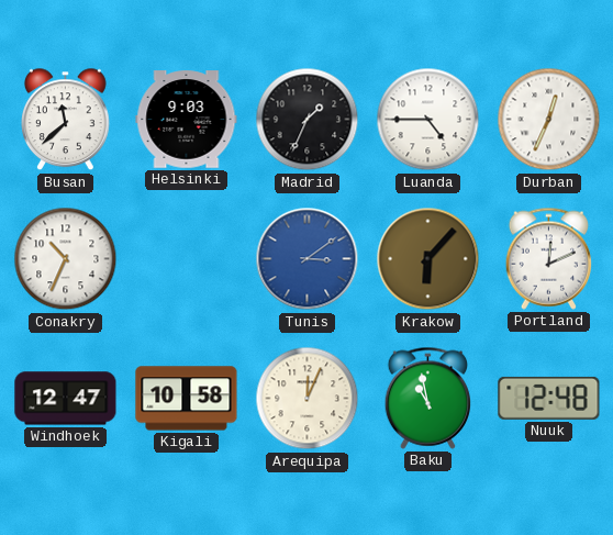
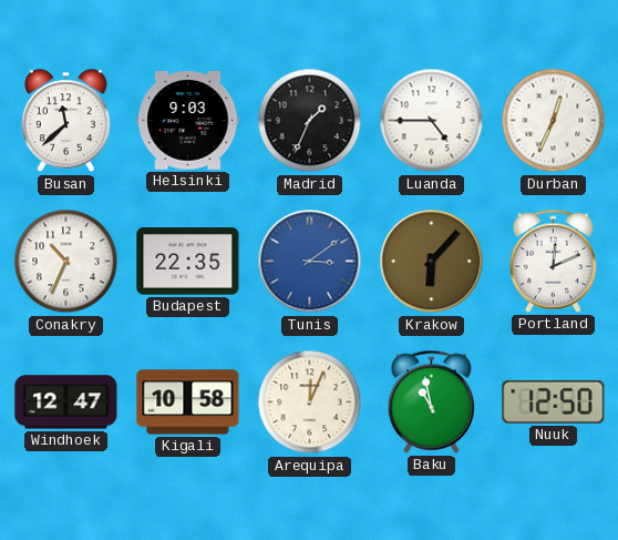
Budapest: none -> 22:35 (188, 262)
Nuuk: 12:48 -> 12:50 (554, 401)
